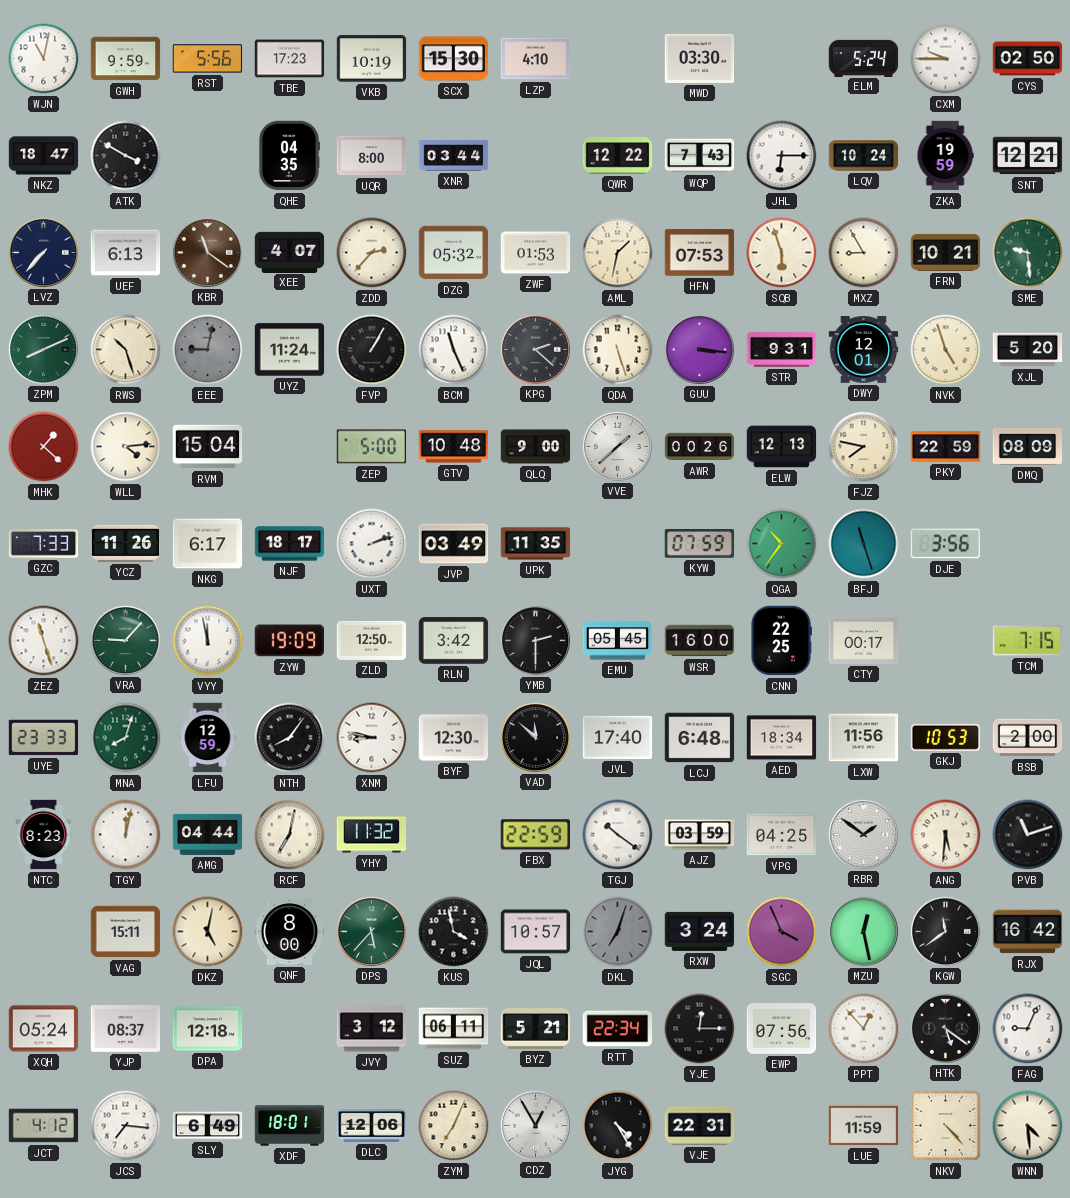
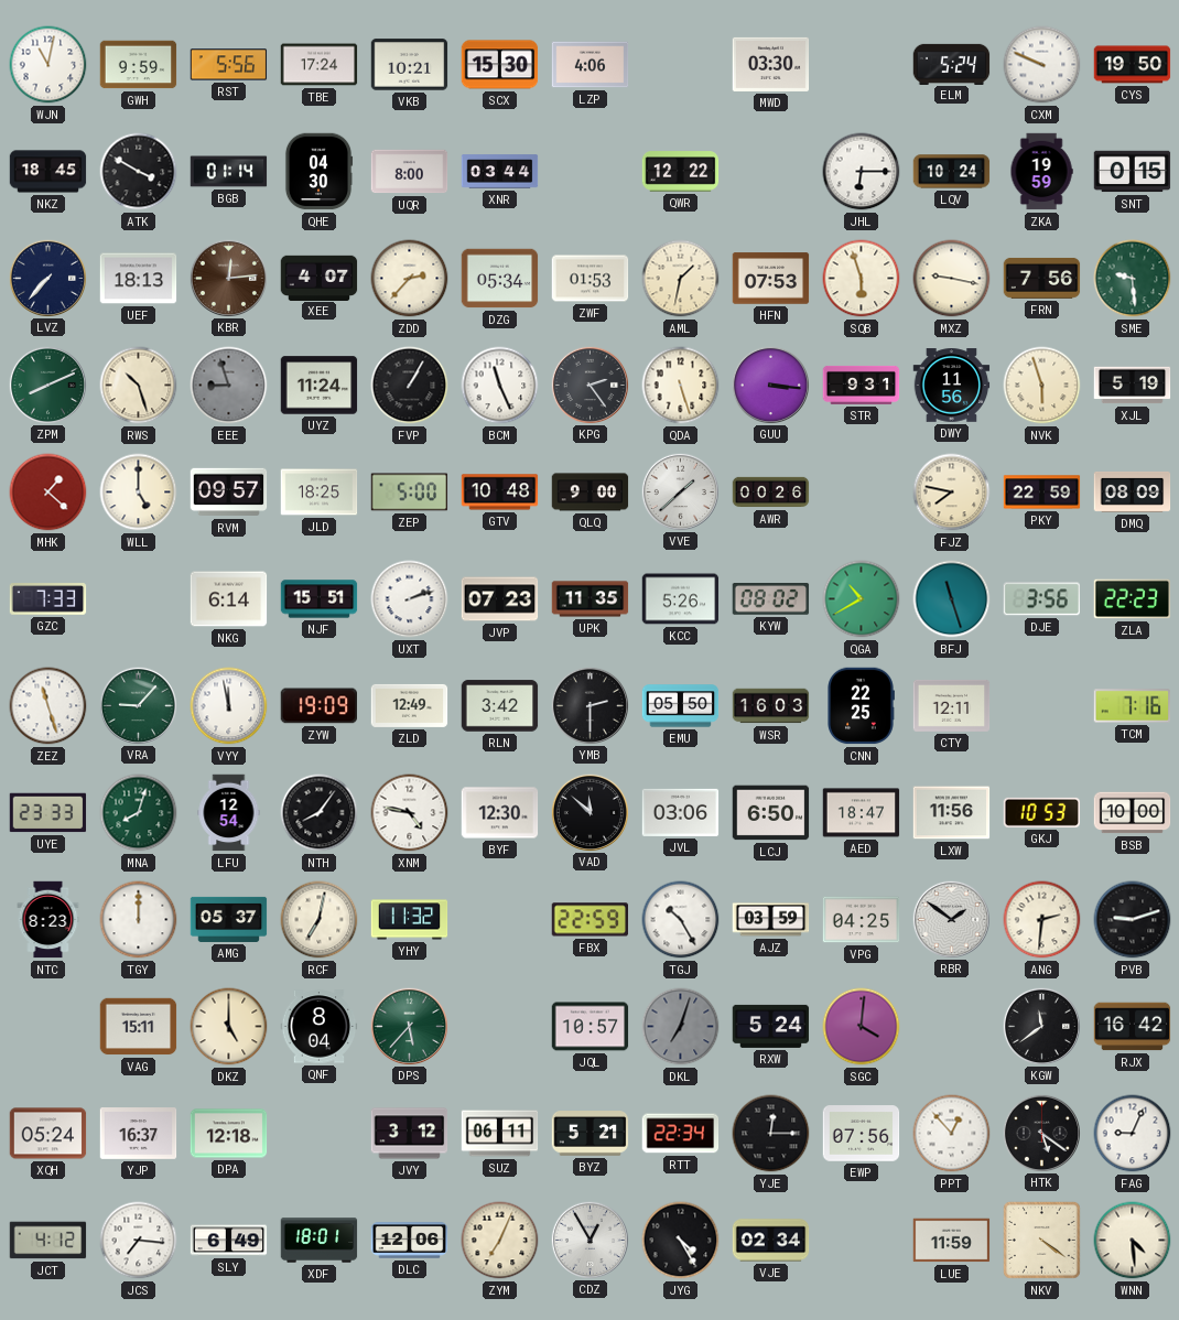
TBE: 17:23 -> 17:24 (320, 65)
VKB: 10:19 -> 10:21 (410, 65)
LZP: 4:10 -> 4:06 (591, 65)
CXM: 9:45 -> 9:49 (1042, 65)
CYS: 02:50 -> 19:50 (1133, 65)
NKZ: 18:47 -> 18:45 (48, 172)
BGB: none -> 01:14 (229, 172)
QHE: 04:35 -> 04:30 (318, 172)
WQP: 7:43 -> none (700, 156)
SNT: 12:21 -> 0:15 (1133, 172)
UEF: 6:13 -> 18:13 (139, 279)
KBR: 11:21 -> 12:14 (228, 278)
DZG: 05:32 -> 05:34 (500, 279)
MXZ: 8:55 -> 9:17 (952, 279)
FRN: 10:21 -> 7:56 (1042, 278)
EEE: 9:02 -> 8:57 (229, 386)
KPG: 2:22 -> 2:24 (589, 385)
DWY: 12:01 -> 11:56 (952, 386)
NVK: 4:57 -> 5:57 (1042, 386)
XJL: 5:20 -> 5:19 (1133, 386)
WLL: 4:14 -> 5:00 (139, 493)
RVM: 15:04 -> 09:57 (229, 493)
JLD: none -> 18:25 (320, 493)
ELW: 12:13 -> none (782, 447)
YCZ: 11:26 -> none (126, 543)
NKG: 6:17 -> 6:14 (229, 599)
NJF: 18:17 -> 15:51 (320, 599)
JVP: 03:49 -> 07:23 (500, 599)
KCC: none -> 5:26 (681, 599)
KYW: 07:59 -> 08:02 (771, 599)
QGA: 10:36 -> 10:40 (862, 599)
ZLA: none -> 22:23 (1133, 599)
ZLD: 12:50 -> 12:49 (410, 705)
EMU: 05:45 -> 05:50 (681, 706)
WSR: 16:00 -> 16:03 (771, 706)
CTY: 00:17 -> 12:11 (952, 705)
TCM: 7:15 -> 7:16 (1133, 706)
LFU: 12:59 -> 12:54 (229, 813)
XNM: 8:47 -> 4:47 (410, 813)
JVL: 17:40 -> 03:06 (681, 812)
LCJ: 6:48 -> 6:50 (771, 813)
AED: 18:34 -> 18:47 (862, 813)
BSB: 2:00 -> 10:00 (1133, 813)
TGY: 12:02 -> 12:00 (139, 920)
AMG: 04:44 -> 05:37 (229, 919)
TGJ: 10:21 -> 10:25 (681, 920)
ANG: 5:31 -> 2:31 (1042, 920)
PVB: 11:12 -> 9:12 (1133, 920)
DKZ: 5:02 -> 5:00 (229, 1027)
QNF: 8:00 -> 8:04 (320, 1027)
KUS: 3:58 -> none (454, 932)
RXW: 3:24 -> 5:24 (771, 1026)
SGC: 3:56 -> 4:01 (862, 1027)
MZU: 12:28 -> none (863, 931)
YJP: 08:37 -> 16:37 (139, 1134)
VJE: 22:31 -> 02:34 (771, 1241)
NKV: 4:23 -> 4:21 (1041, 1240)
